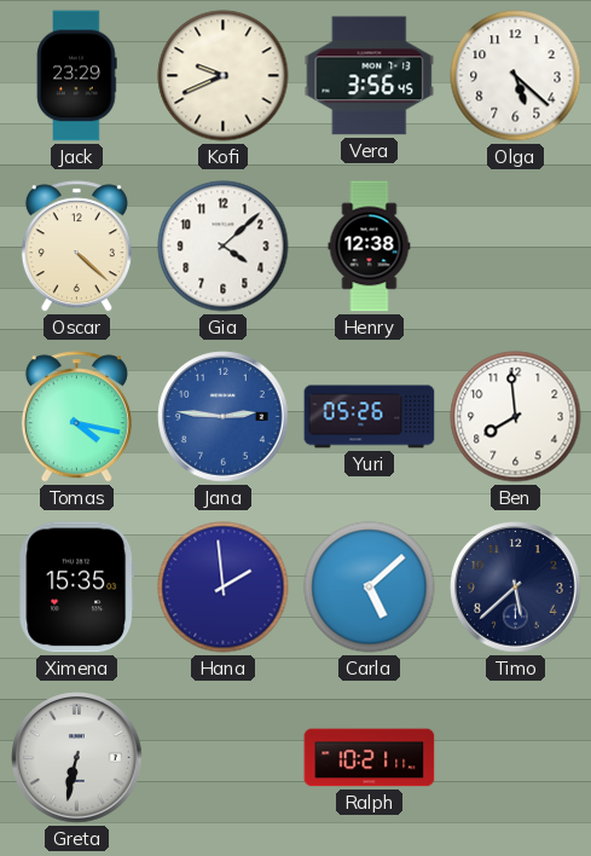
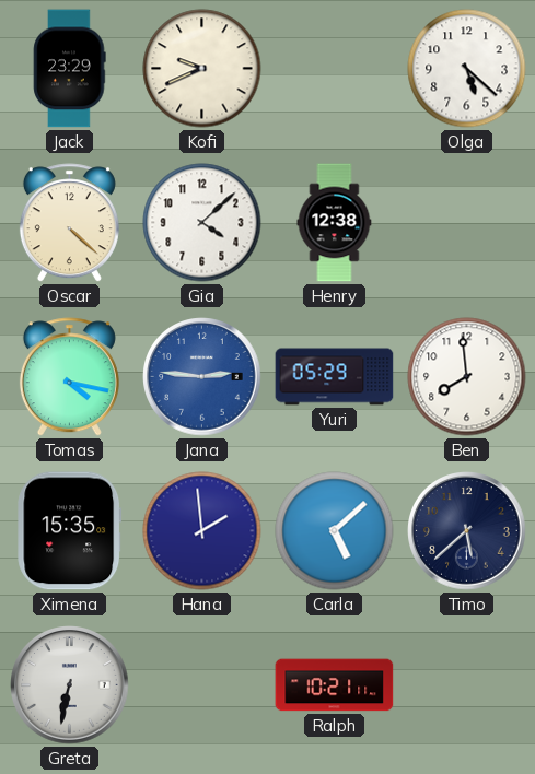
Vera: 3:56 -> none (370, 76)
Yuri: 05:26 -> 05:29 (335, 377)
